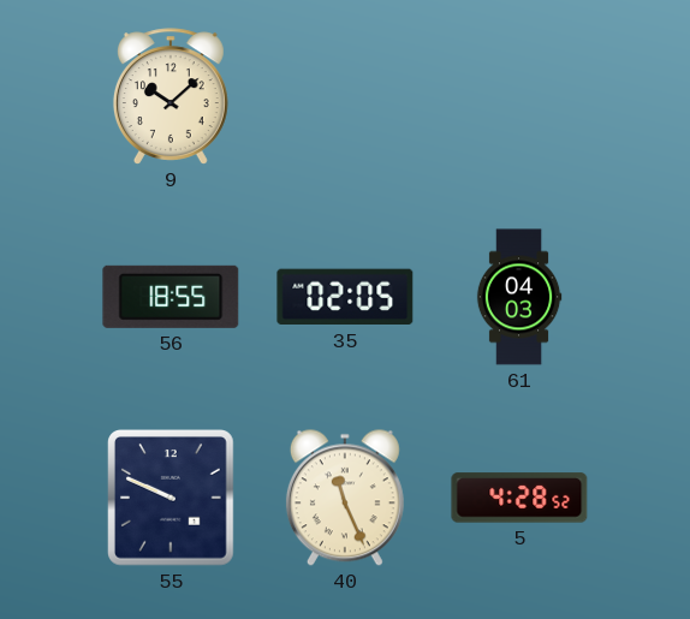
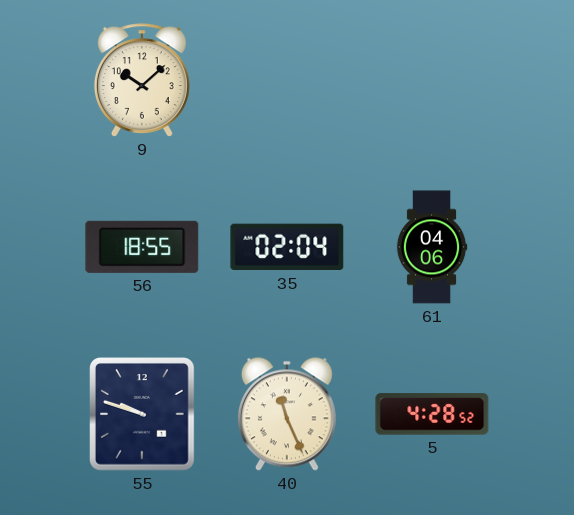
35: 02:05 -> 02:04 (287, 247)
61: 04:03 -> 04:06 (432, 247)
55: 9:49 -> 9:48 (143, 415)
